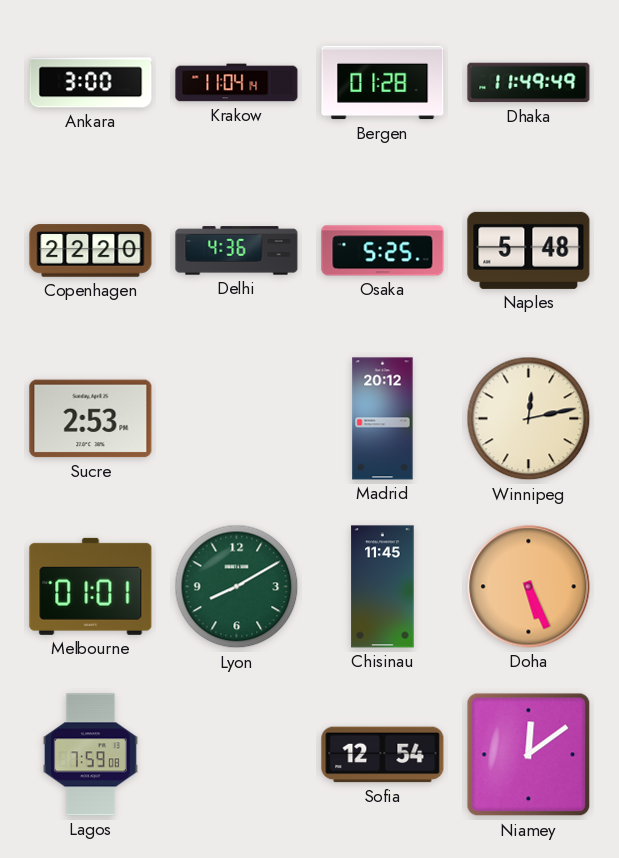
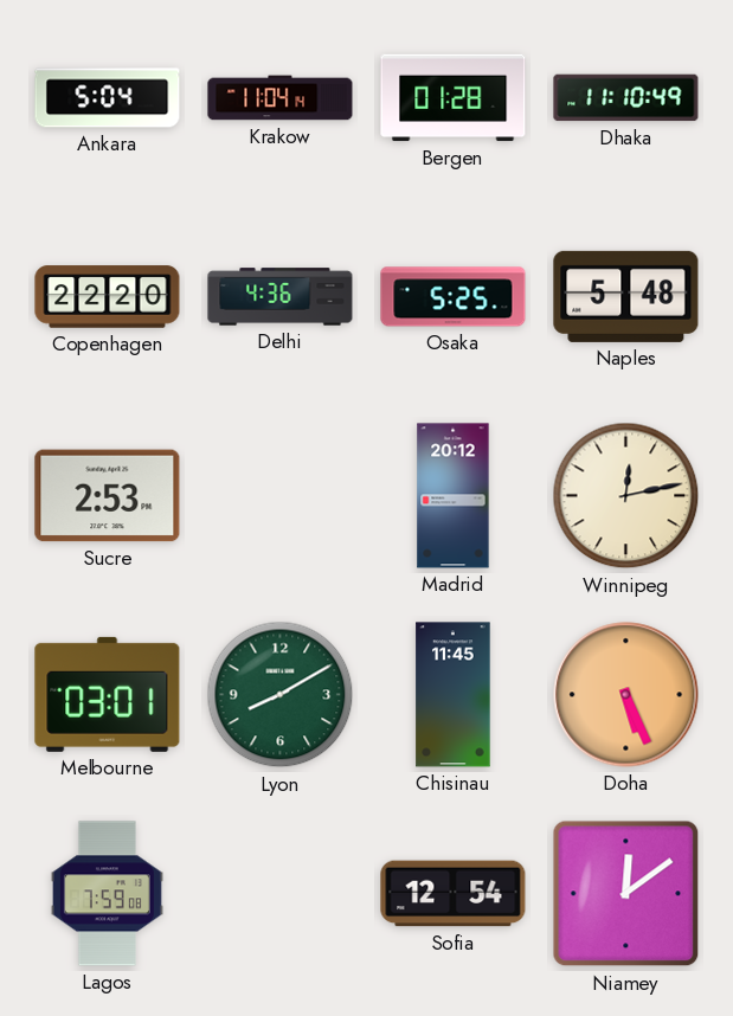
Ankara: 3:00 -> 5:04 (108, 98)
Dhaka: 11:49 -> 11:10 (626, 98)
Melbourne: 01:01 -> 03:01 (108, 694)
